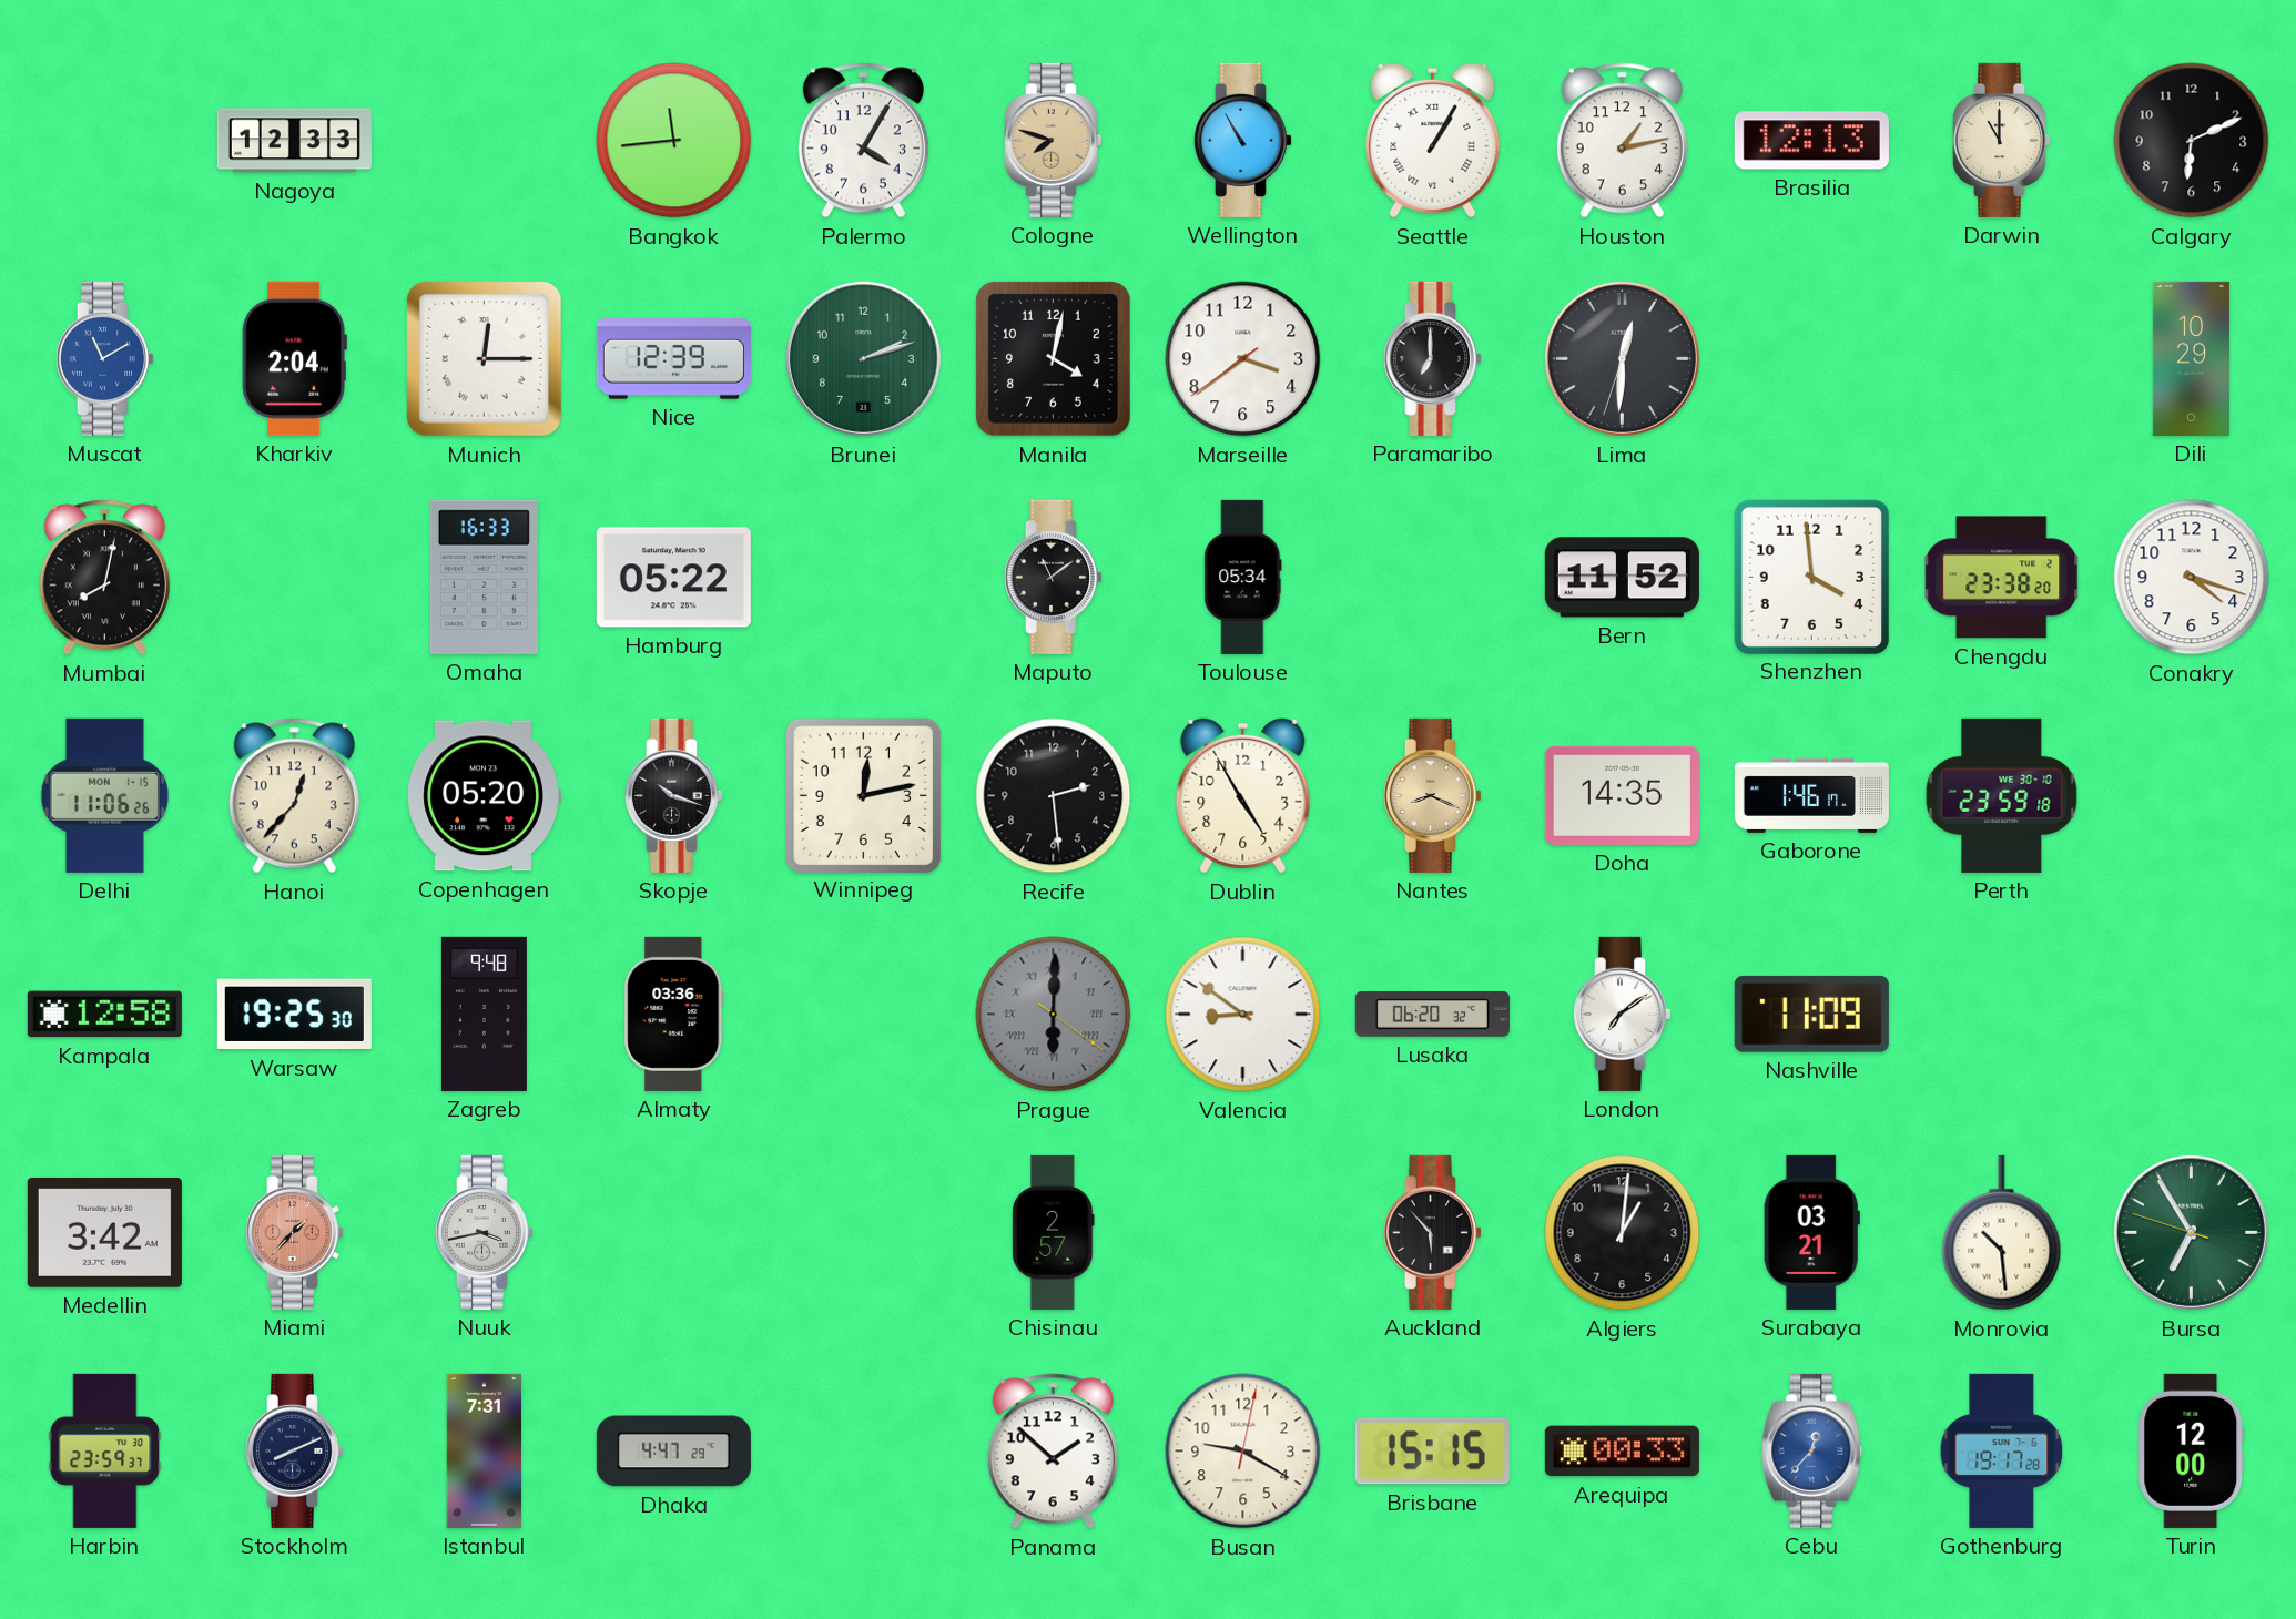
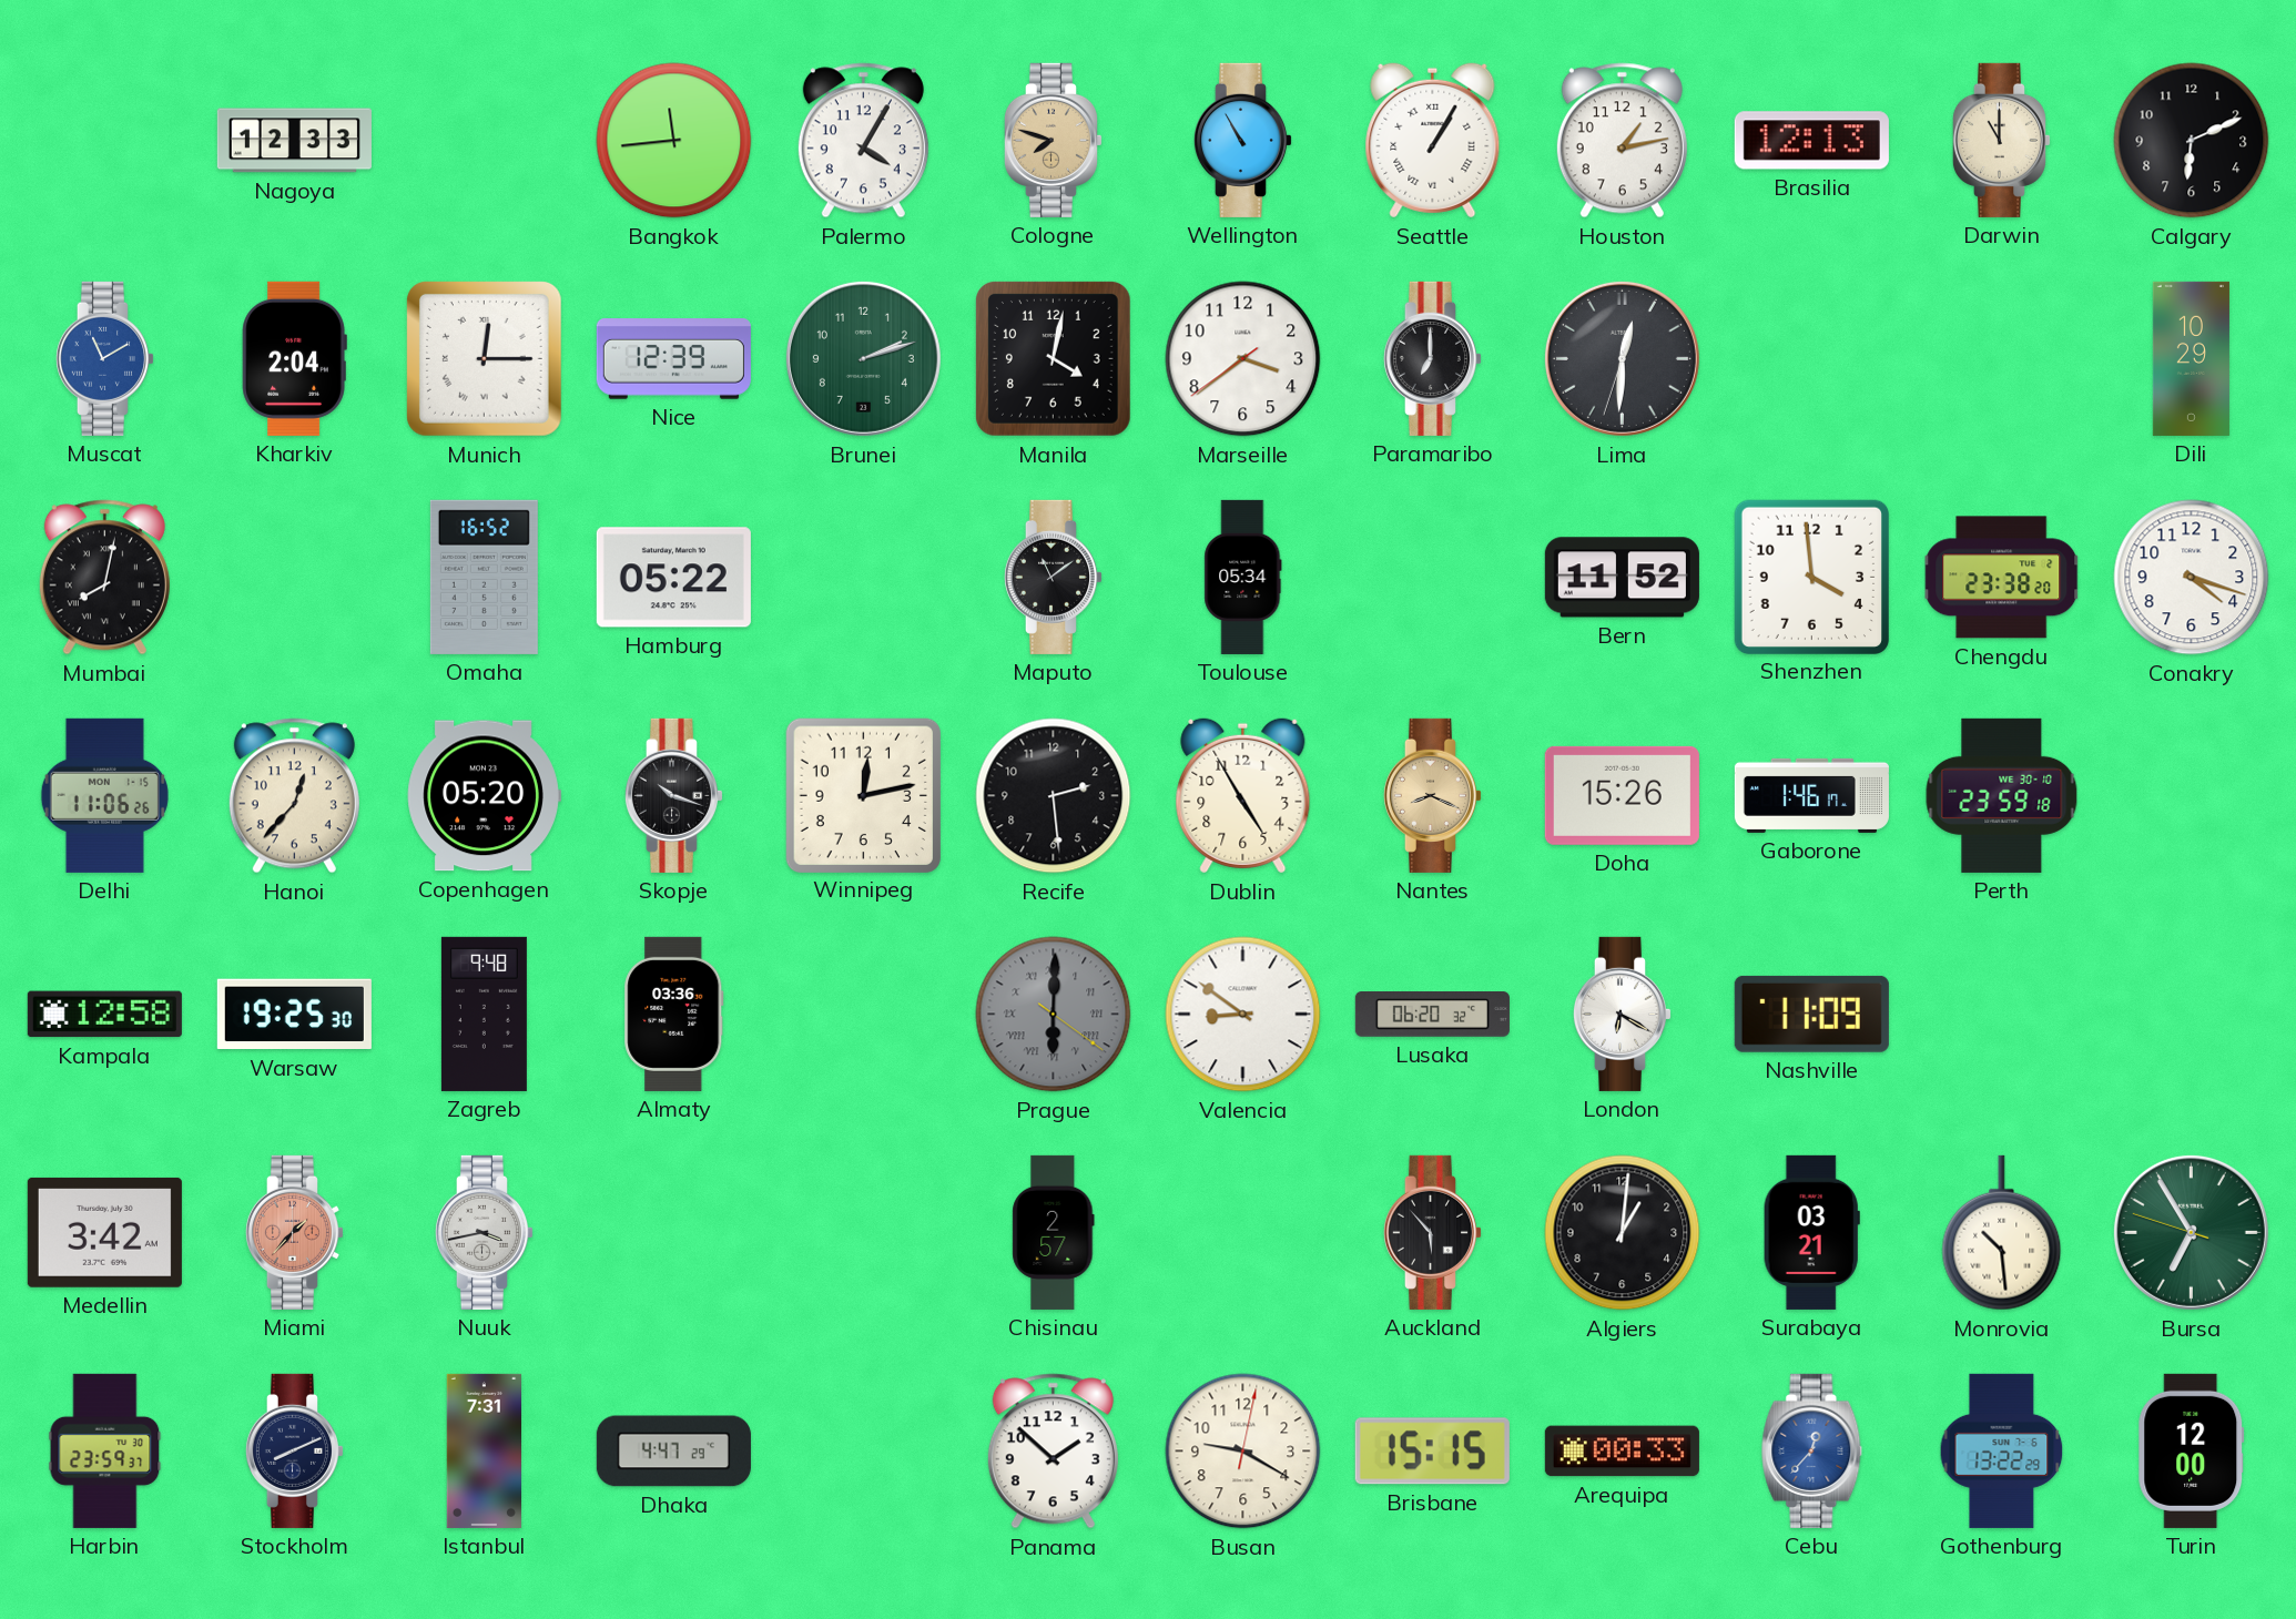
Omaha: 16:33 -> 16:52 (484, 577)
Doha: 14:35 -> 15:26 (1622, 795)
London: 7:09 -> 6:20 (1622, 1014)
Gothenburg: 19:17 -> 13:22 (2002, 1450)
